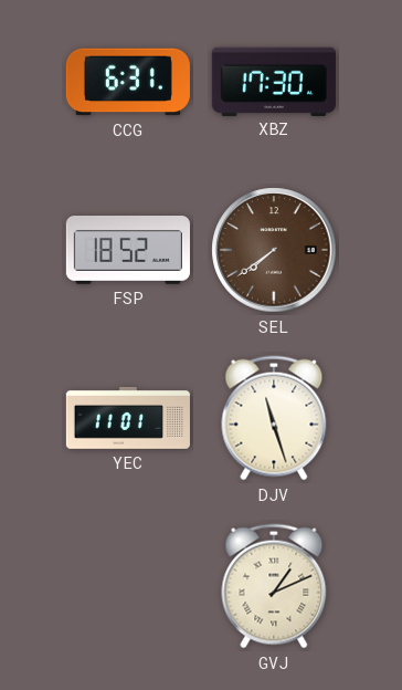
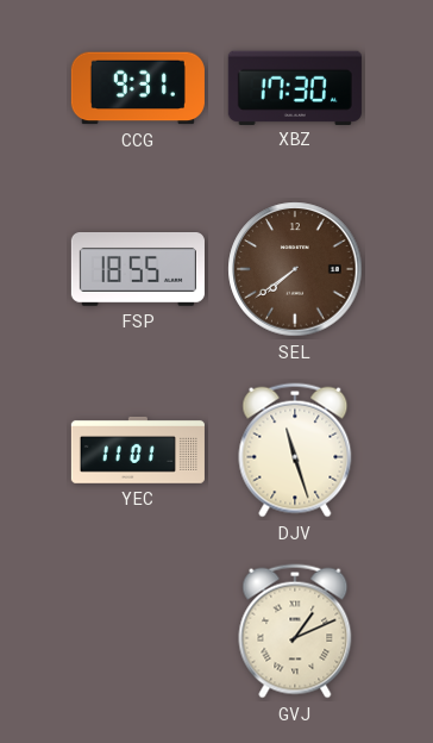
CCG: 6:31 -> 9:31 (138, 88)
FSP: 18:52 -> 18:55 (138, 269)
